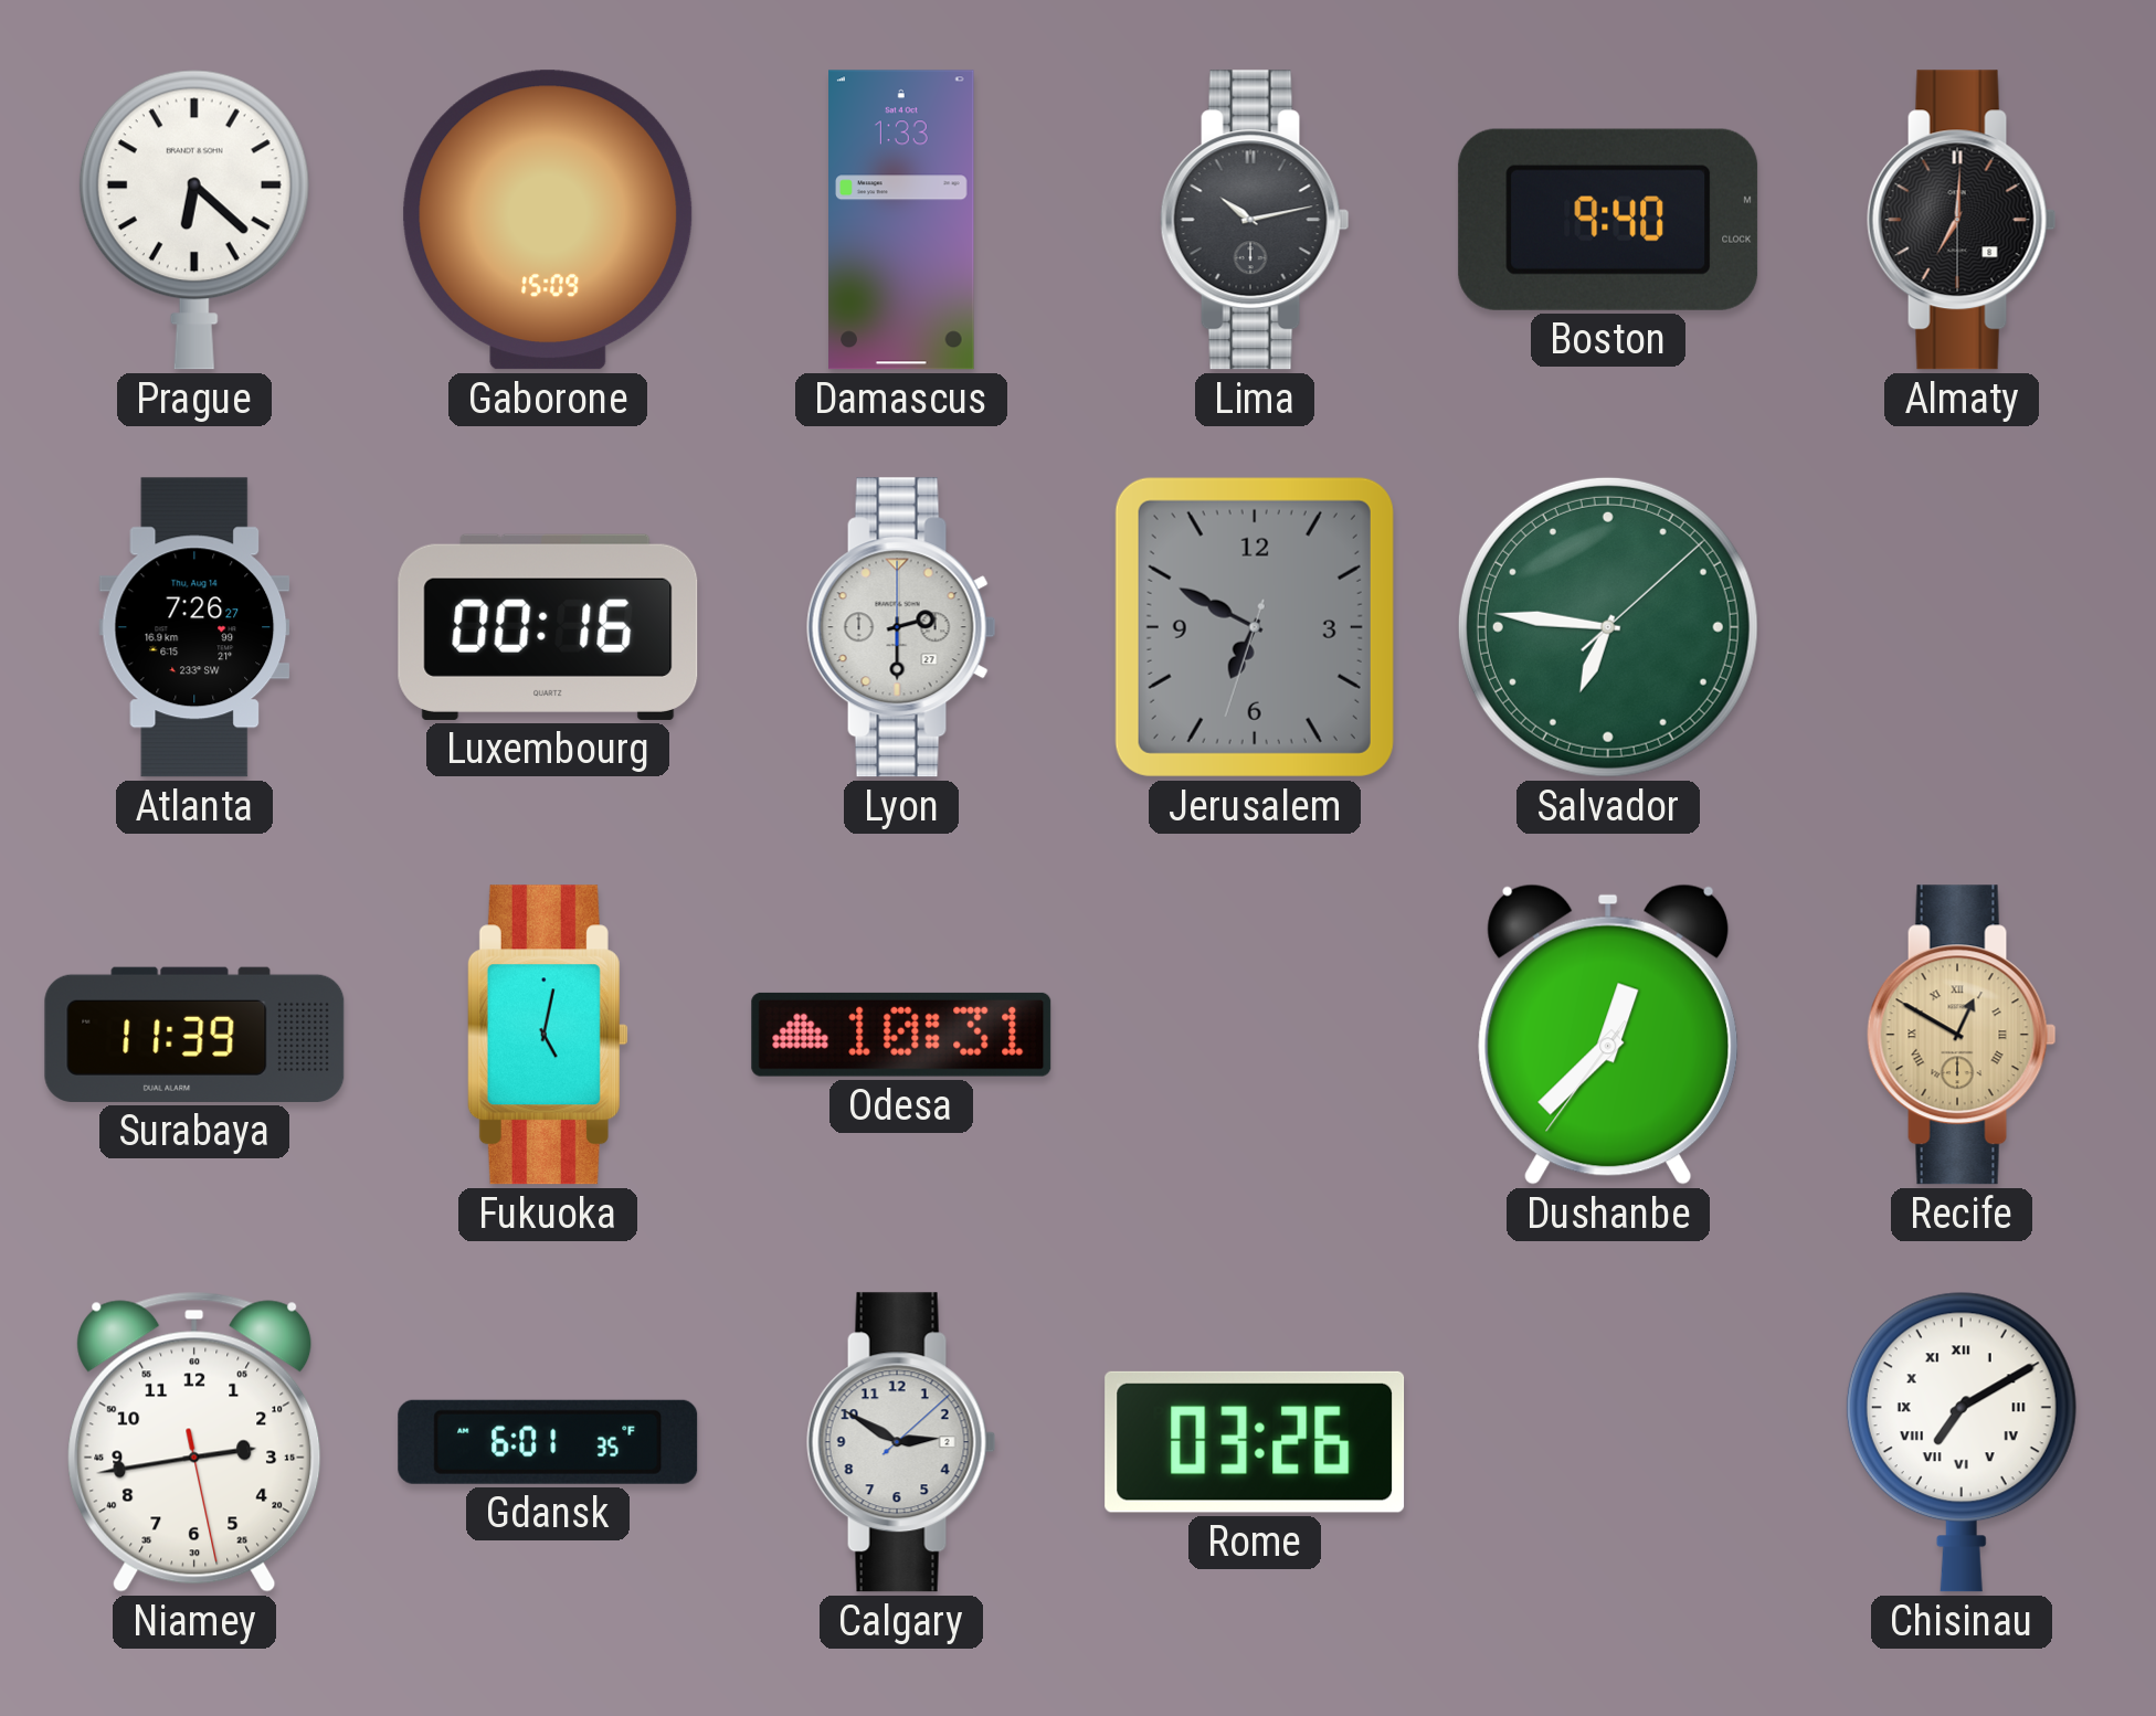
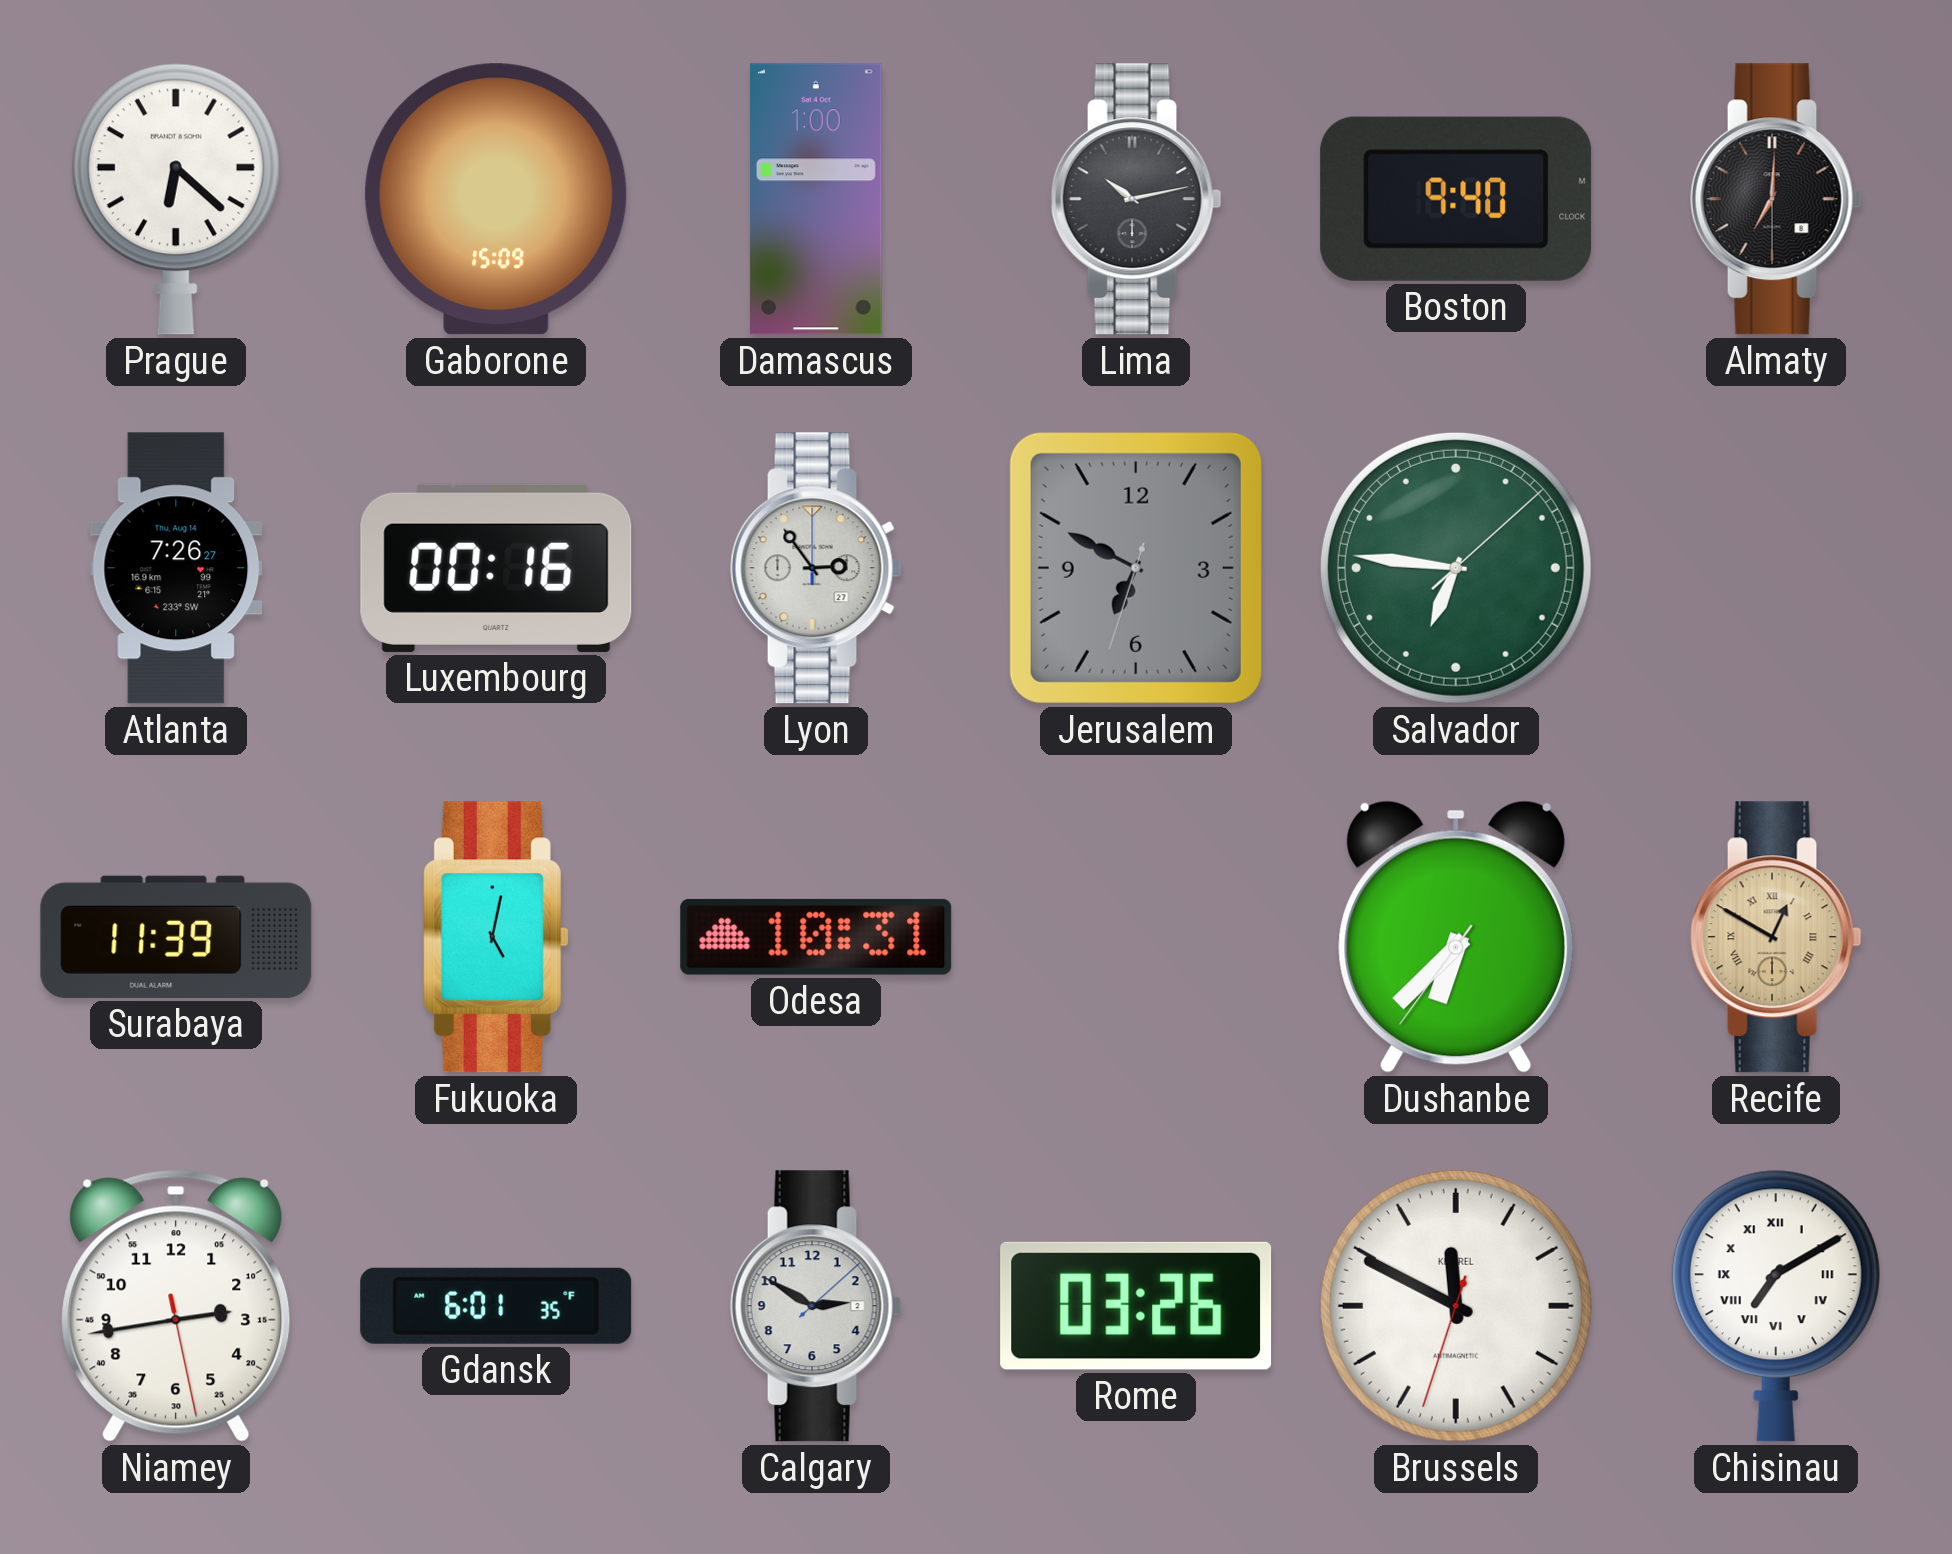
Damascus: 1:33 -> 1:00 (816, 199)
Lyon: 2:30 -> 2:54 (816, 568)
Dushanbe: 12:37 -> 6:37 (1456, 937)
Brussels: none -> 11:49 (1456, 1306)
